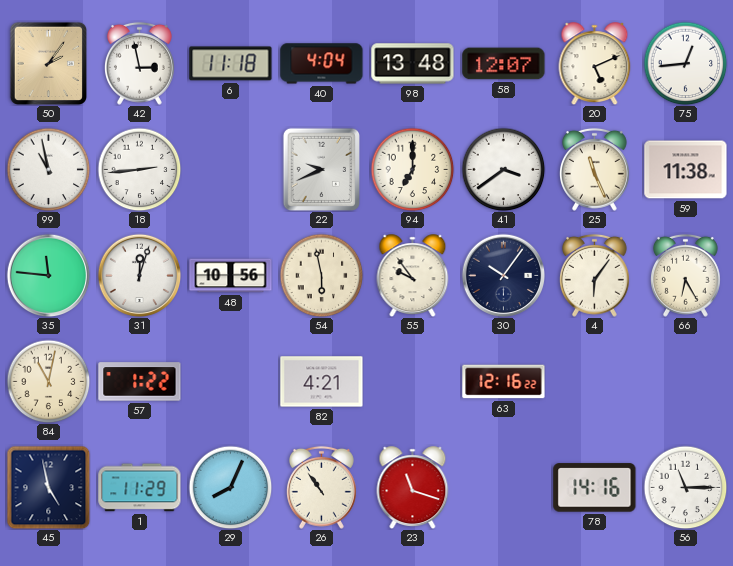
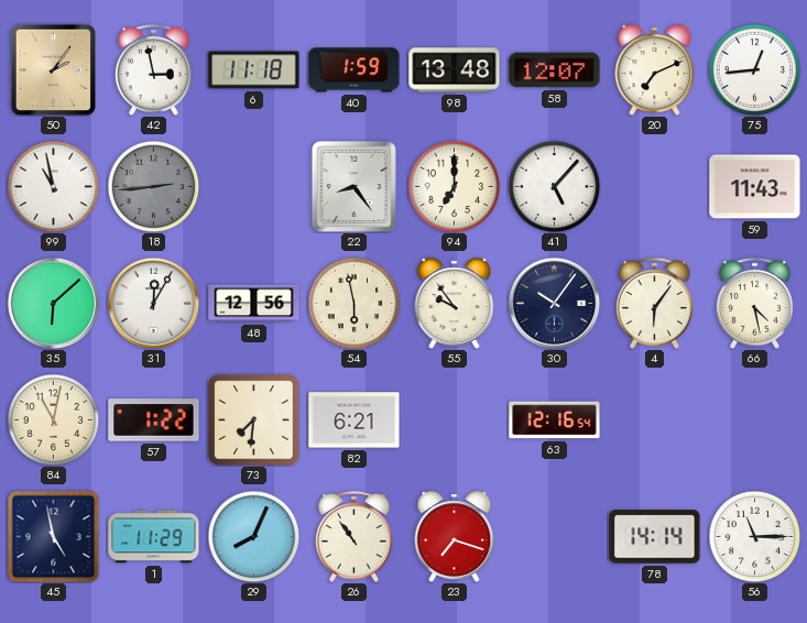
40: 4:04 -> 1:59 (355, 70)
20: 5:11 -> 7:11 (655, 70)
18 dial: white -> grey (153, 186)
22: 9:41 -> 8:24 (353, 186)
41: 3:39 -> 5:07 (554, 186)
25: 11:26 -> none (594, 169)
59: 11:38 -> 11:43 (755, 187)
35: 11:46 -> 6:08 (53, 303)
31: 12:03 -> 12:05 (153, 303)
48: 10:56 -> 12:56 (254, 304)
66: 6:25 -> 4:28 (754, 303)
73: none -> 7:31 (254, 420)
82: 4:21 -> 6:21 (355, 420)
63: 12:16:22 -> 12:16:54 (555, 420)
23: 11:18 -> 7:18 (455, 537)
78: 14:16 -> 14:14 (655, 537)
